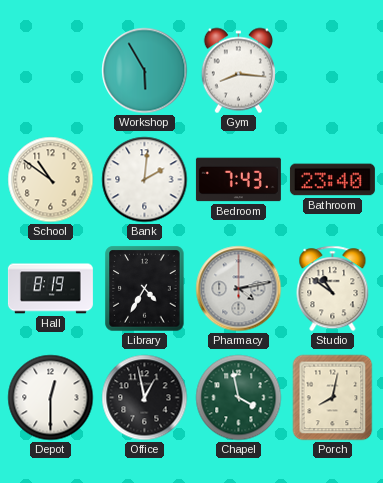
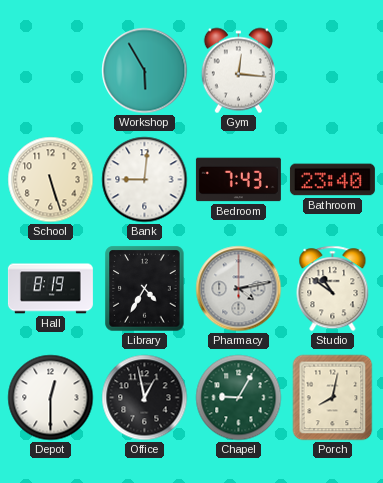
Gym: 8:16 -> 12:16 (238, 71)
School: 10:51 -> 5:27 (51, 180)
Bank: 2:01 -> 9:01 (145, 180)
Chapel: 3:58 -> 9:05 (239, 398)
